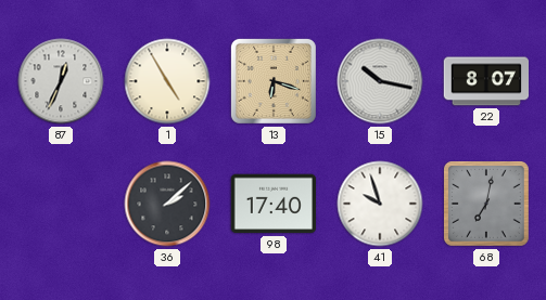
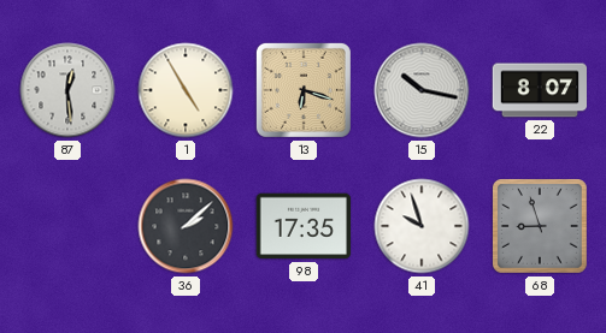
87: 12:34 -> 12:29 (67, 90)
98: 17:40 -> 17:35 (304, 226)
68: 7:02 -> 8:57 (541, 227)
